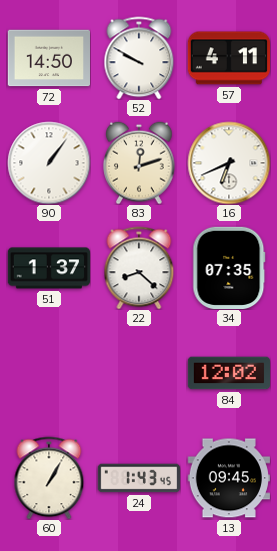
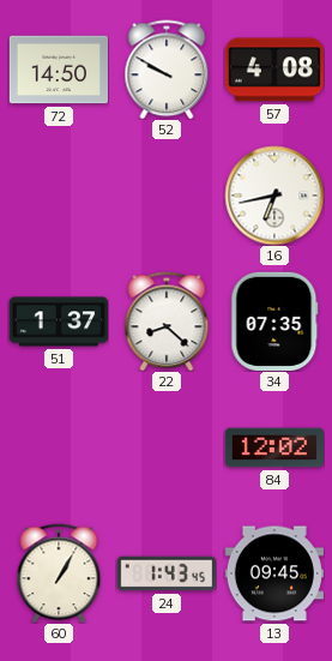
57: 4:11 -> 4:08 (273, 70)
90: 1:06 -> none (49, 163)
83: 12:12 -> none (139, 163)
16: 6:41 -> 6:43 (274, 196)
